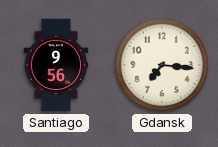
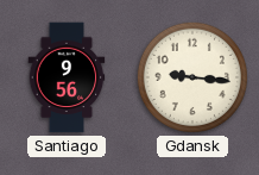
Gdansk: 7:16 -> 9:16 (192, 77)
